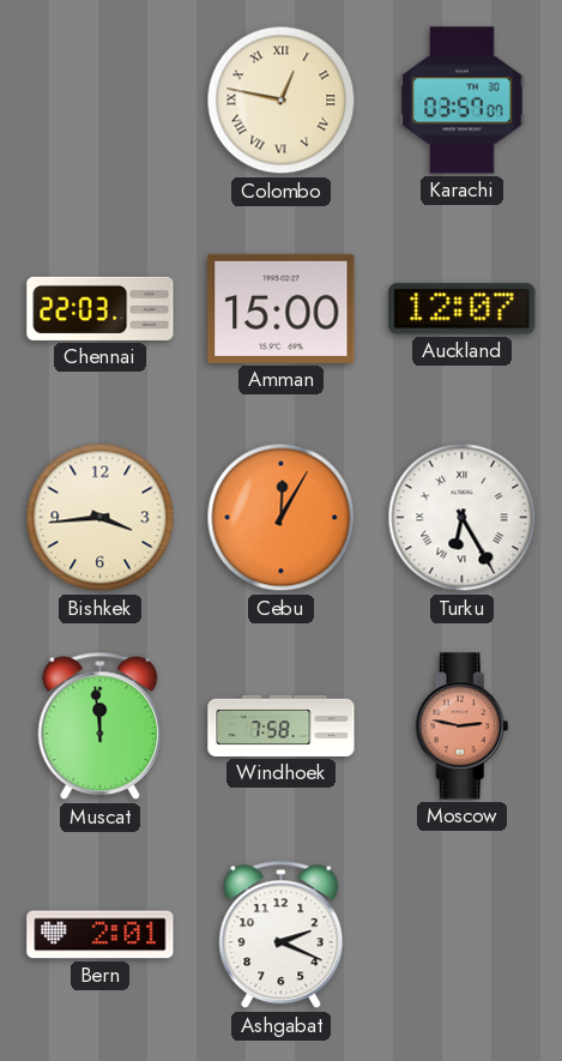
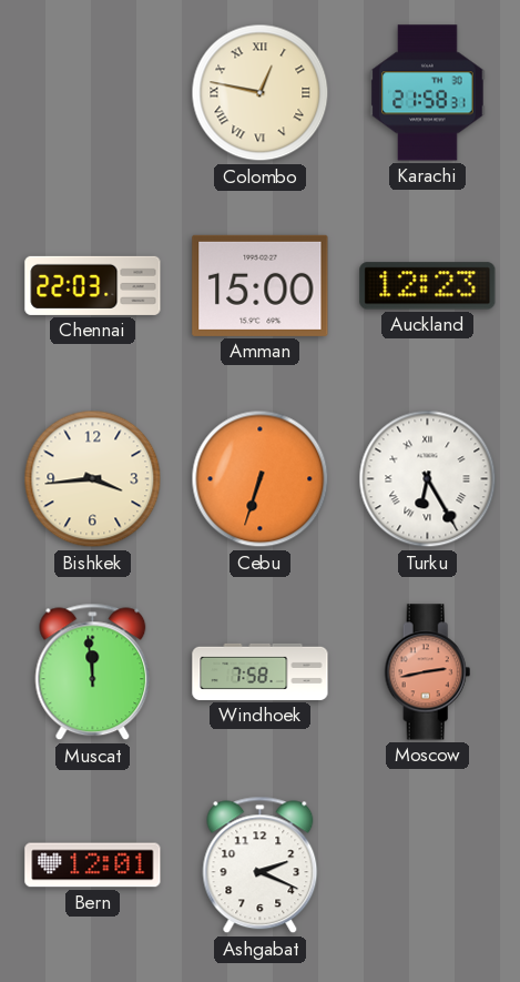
Karachi: 03:57 -> 21:58 (428, 93)
Auckland: 12:07 -> 12:23 (428, 286)
Cebu: 12:05 -> 6:33 (261, 479)
Moscow: 2:47 -> 2:43 (428, 672)
Bern: 2:01 -> 12:01 (93, 865)
